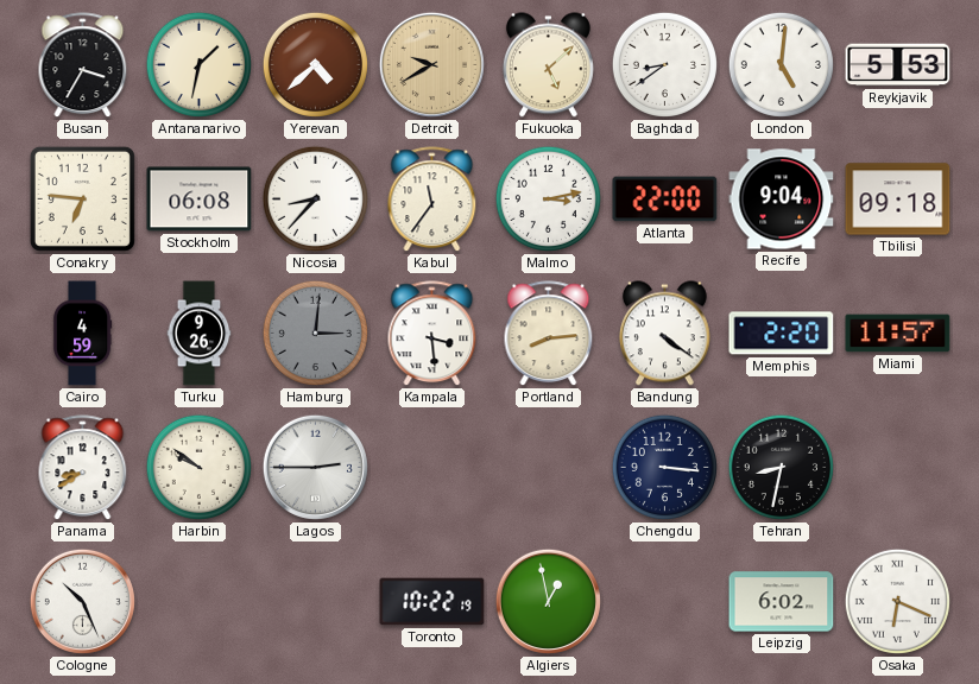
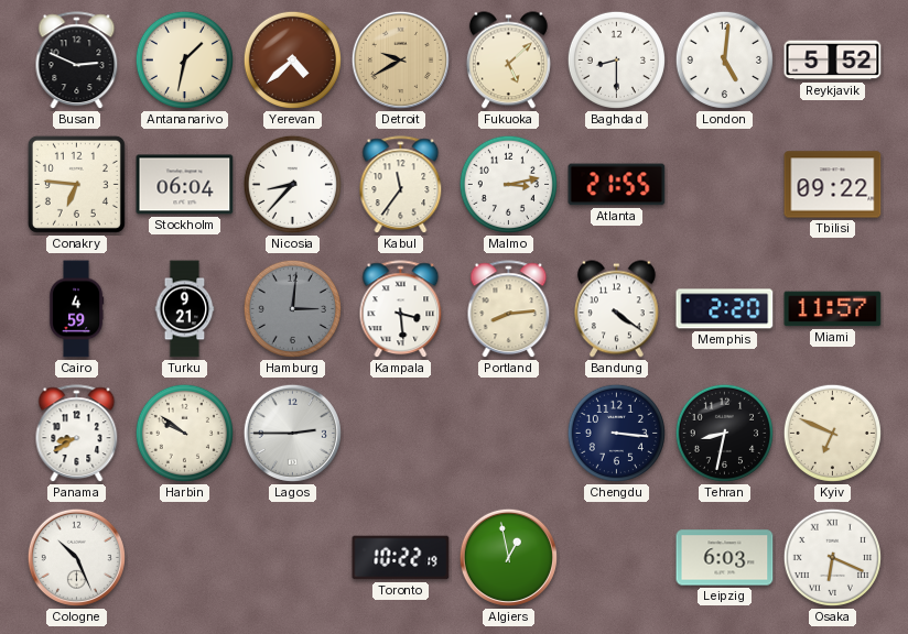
Busan: 3:35 -> 2:49 (77, 61)
Baghdad: 8:39 -> 8:30 (616, 59)
Reykjavik: 5:53 -> 5:52 (833, 61)
Stockholm: 06:08 -> 06:04 (185, 185)
Atlanta: 22:00 -> 21:55 (617, 185)
Recife: 9:04 -> none (782, 199)
Tbilisi: 09:18 -> 09:22 (833, 185)
Turku: 9:26 -> 9:21 (185, 309)
Kyiv: none -> 6:49 (832, 433)
Leipzig: 6:02 -> 6:03 (725, 558)
